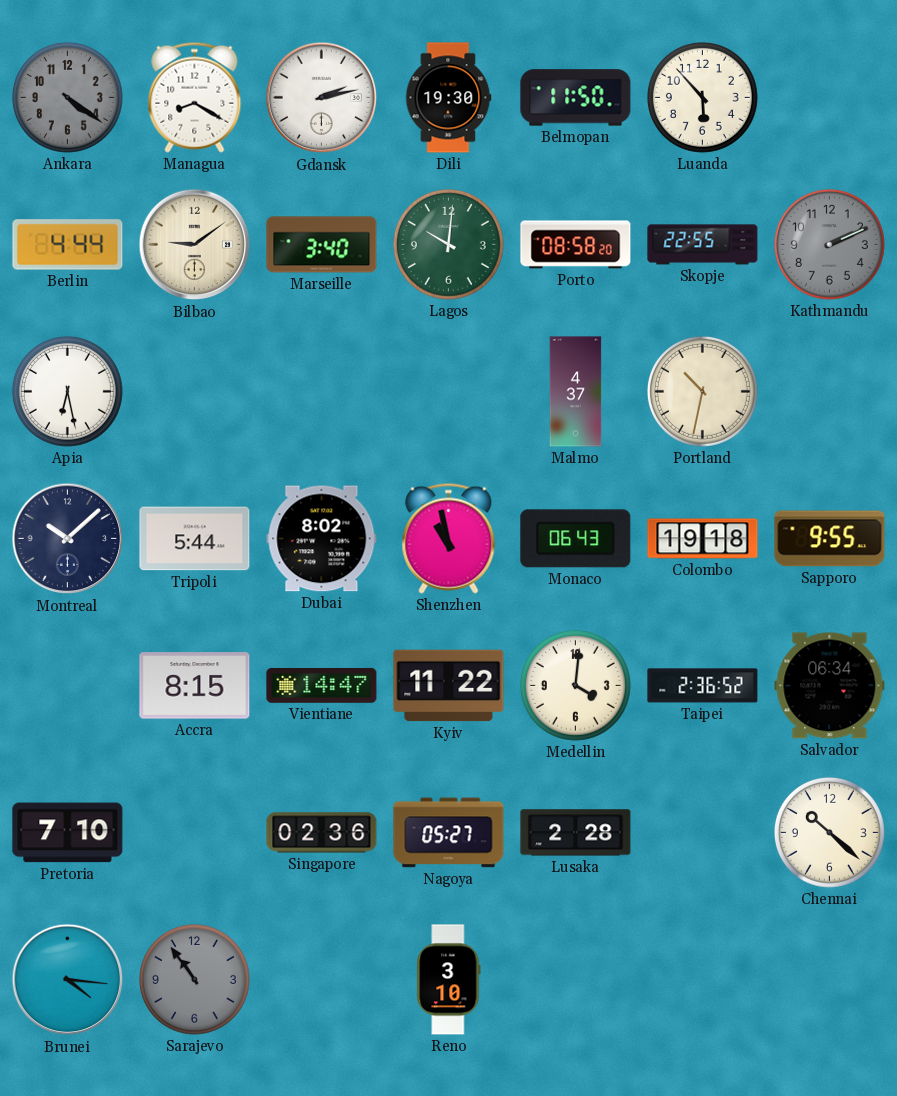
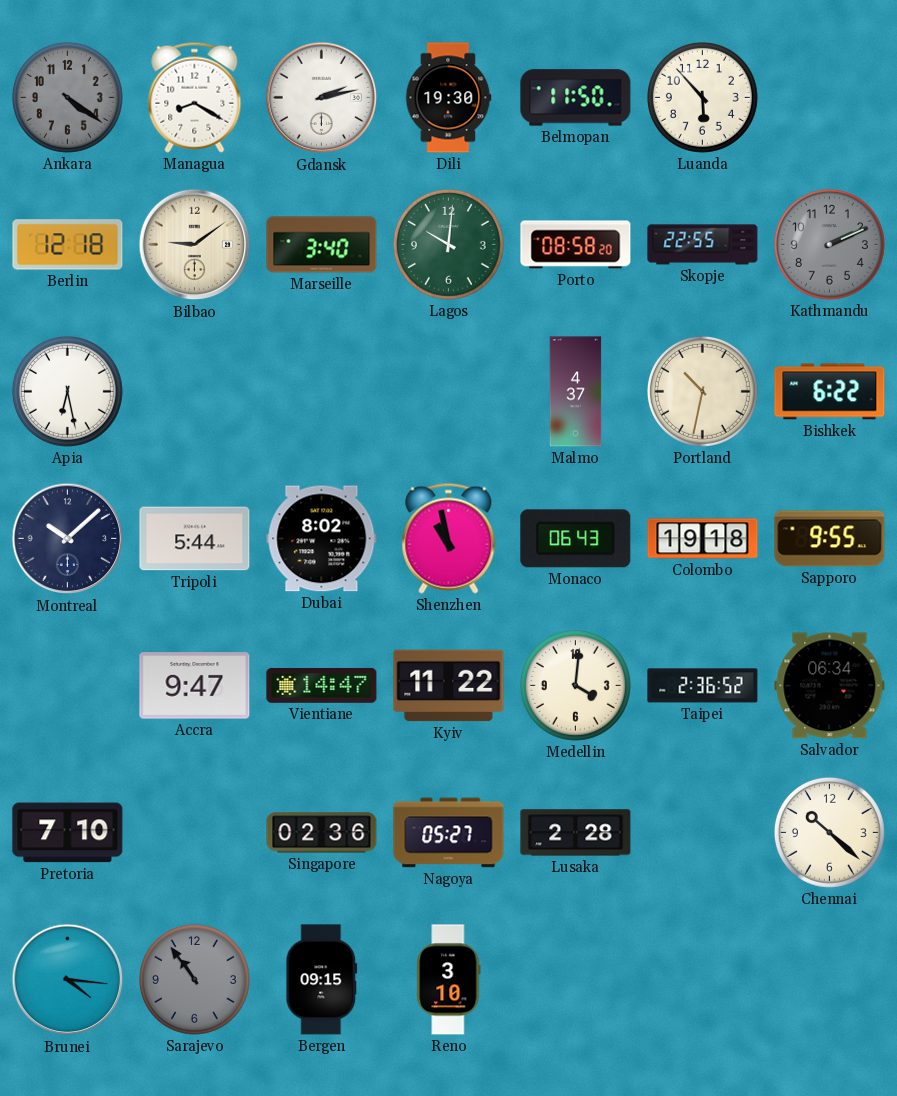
Berlin: 4:44 -> 12:18 (68, 245)
Bishkek: none -> 6:22 (830, 392)
Accra: 8:15 -> 9:47 (195, 686)
Bergen: none -> 09:15 (322, 980)
